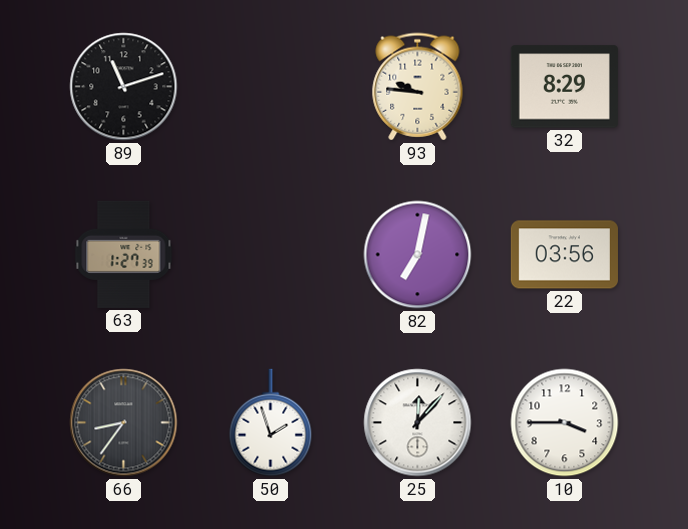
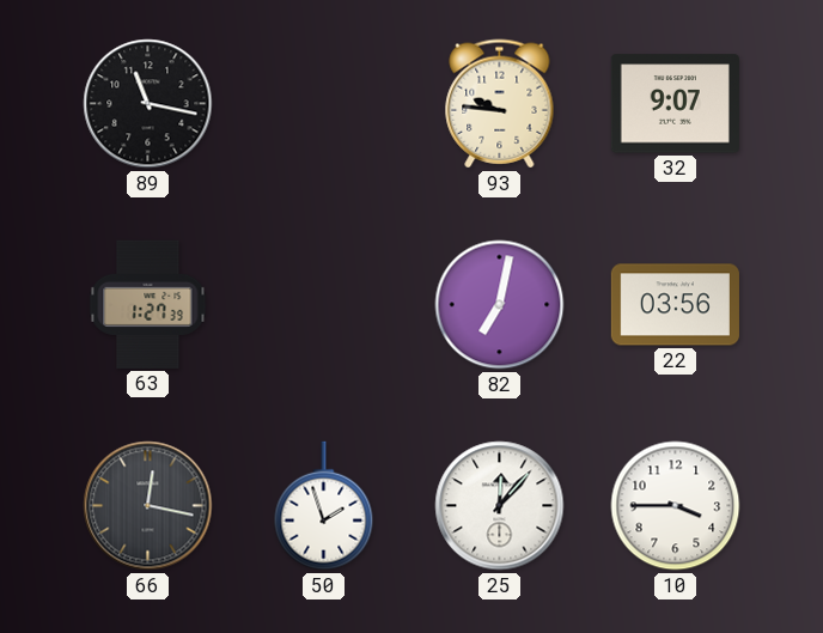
89: 11:12 -> 11:17 (148, 104)
32: 8:29 -> 9:07 (675, 104)
66: 8:36 -> 12:17 (148, 506)
